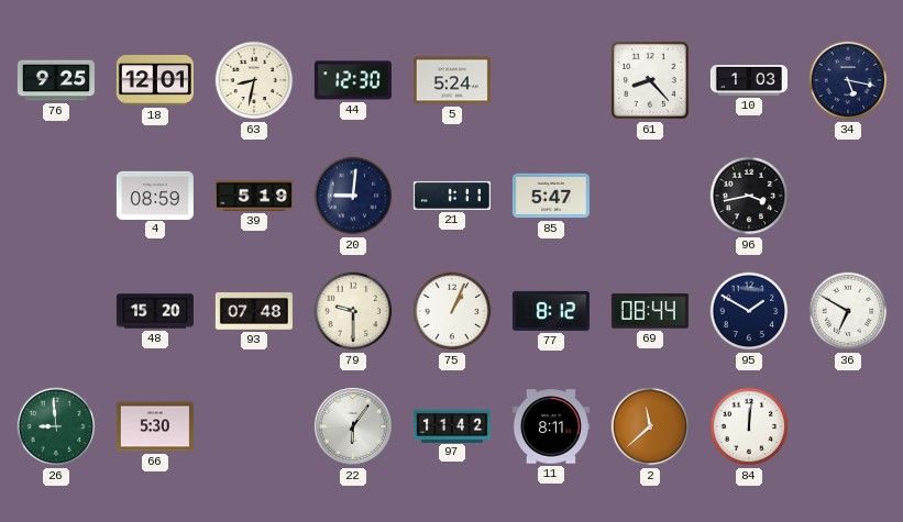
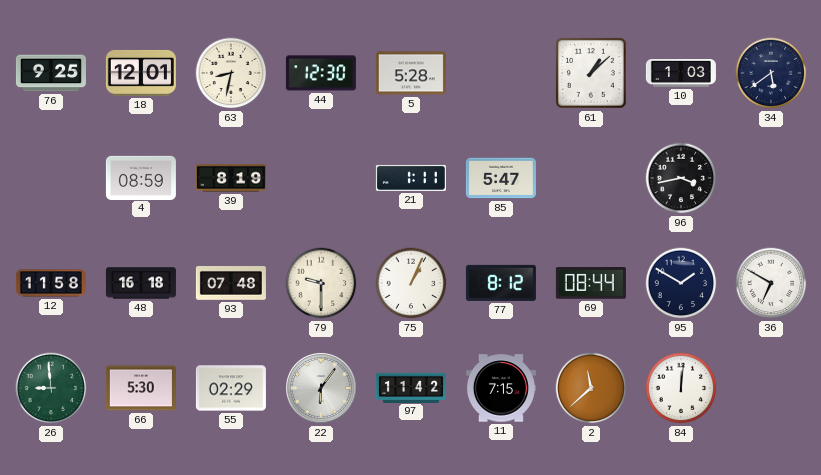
5: 5:24 -> 5:28 (411, 73)
61: 8:23 -> 1:08 (591, 73)
34: 5:17 -> 5:39 (771, 73)
39: 5:19 -> 8:19 (231, 178)
20: 9:01 -> none (353, 196)
12: none -> 11:58 (51, 283)
48: 15:20 -> 16:18 (141, 283)
55: none -> 02:29 (231, 388)
11: 8:11 -> 7:15 (501, 388)
